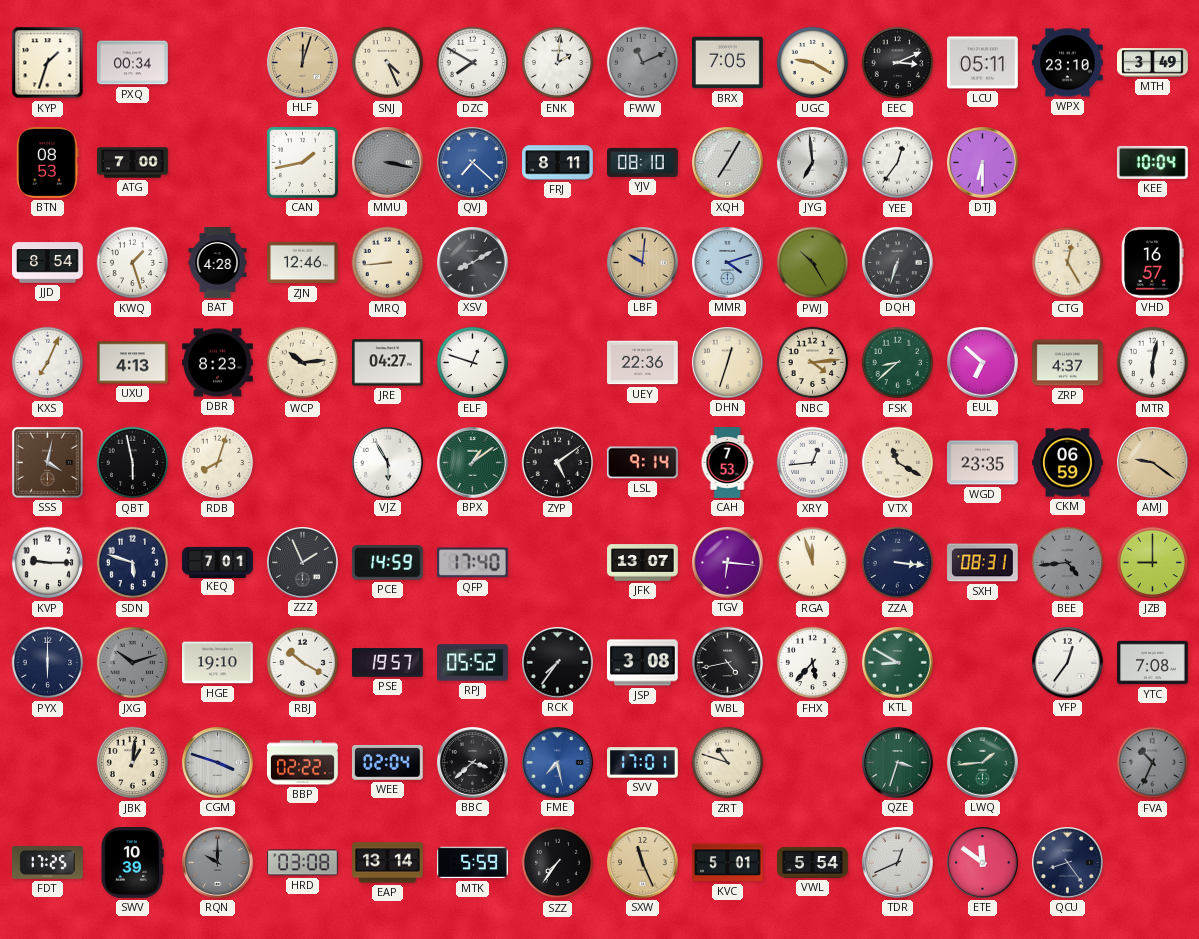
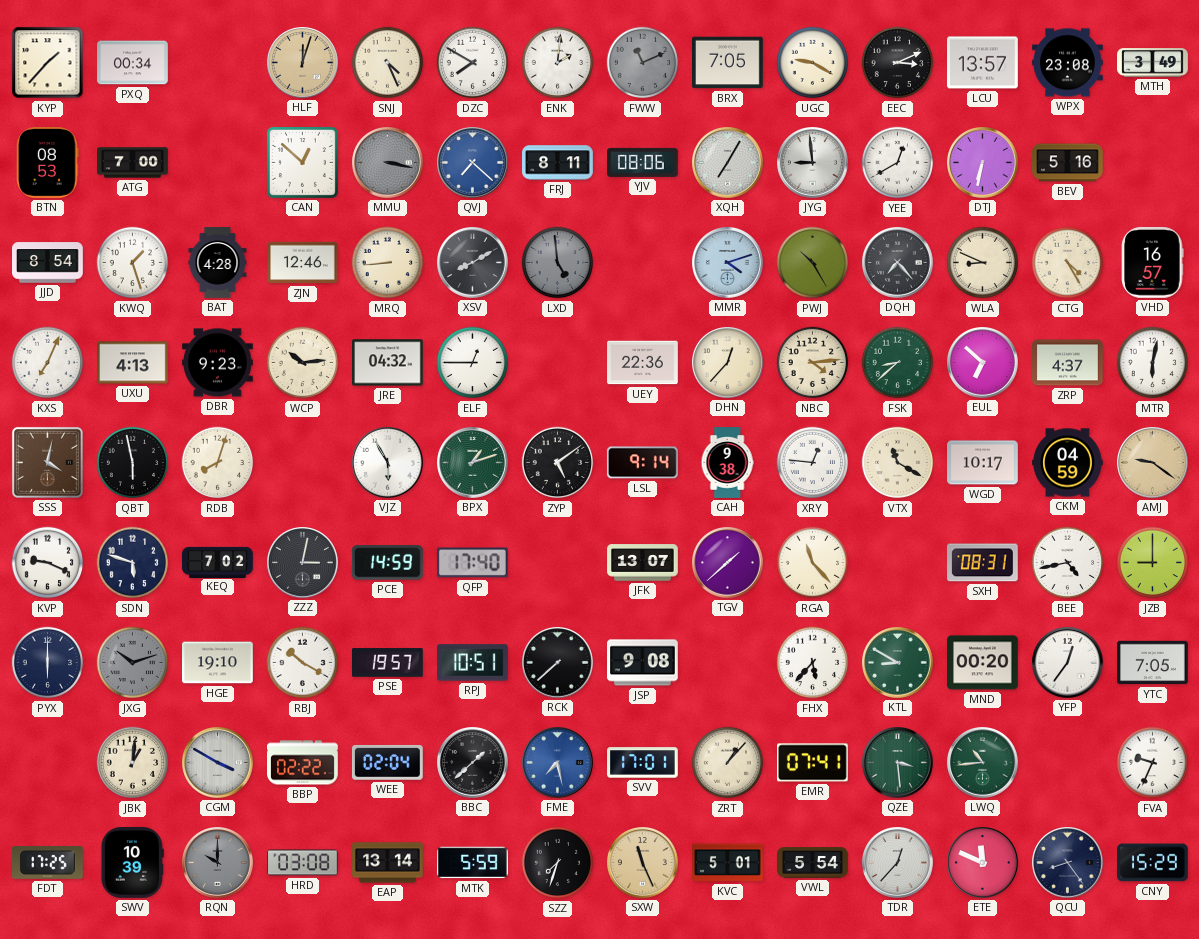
KYP: 1:33 -> 1:37 (48, 63)
LCU: 05:11 -> 13:57 (983, 63)
WPX: 23:10 -> 23:08 (1068, 63)
CAN: 1:43 -> 12:52 (302, 162)
YJV: 08:10 -> 08:06 (643, 162)
JYG: 6:59 -> 8:59 (813, 163)
YEE: 12:36 -> 12:40 (898, 163)
DTJ: 6:30 -> 6:32 (983, 163)
BEV: none -> 5:16 (1068, 163)
KEE: 10:04 -> none (1153, 162)
LXD: none -> 4:59 (558, 263)
LBF: 10:01 -> none (643, 263)
DQH: 6:33 -> 7:23 (898, 263)
WLA: none -> 8:49 (983, 263)
CTG: 12:25 -> 4:25 (1068, 263)
DBR: 8:23 -> 9:23 (218, 363)
JRE: 04:27 -> 04:32 (388, 363)
ELF: 12:48 -> 12:45 (473, 363)
DHN: 12:33 -> 12:37 (728, 363)
BPX: 1:09 -> 1:12 (473, 463)
CAH: 7:53 -> 9:38 (727, 463)
XRY: 12:44 -> 12:46 (813, 463)
WGD: 23:35 -> 10:17 (983, 463)
CKM: 06:59 -> 04:59 (1068, 463)
KVP: 9:15 -> 9:19 (48, 563)
KEQ: 7:01 -> 7:02 (218, 562)
ZZZ: 1:56 -> 3:02 (303, 563)
TGV: 6:16 -> 1:38 (728, 563)
RGA: 11:57 -> 11:23 (813, 563)
ZZA: 3:16 -> none (898, 563)
BEE: 4:44 -> 4:43 (1068, 563)
BEE dial: grey -> white (1068, 563)
RPJ: 05:52 -> 10:51 (473, 663)
RCK: 7:36 -> 7:38 (558, 663)
JSP: 3:08 -> 9:08 (643, 663)
WBL: 4:43 -> none (728, 663)
MND: none -> 00:20 (983, 663)
YTC: 7:08 -> 7:05 (1153, 663)
CGM: 3:48 -> 3:50 (218, 763)
BBC: 3:38 -> 1:38 (473, 763)
ZRT: 10:48 -> 1:07 (728, 763)
EMR: none -> 07:41 (813, 763)
QZE: 3:33 -> 3:29 (898, 763)
LWQ: 1:44 -> 10:44 (983, 763)
FVA: 10:34 -> 9:34 (1153, 763)
FVA dial: grey -> white (1153, 763)
SZZ: 7:36 -> 7:33 (558, 863)
TDR: 12:41 -> 12:37 (898, 863)
ETE: 11:51 -> 11:49 (983, 863)
CNY: none -> 15:29 (1153, 863)
